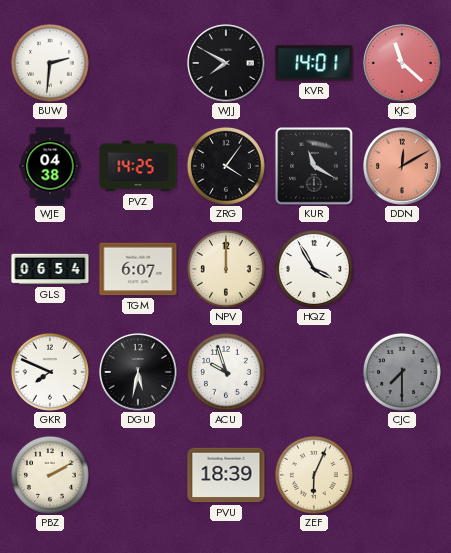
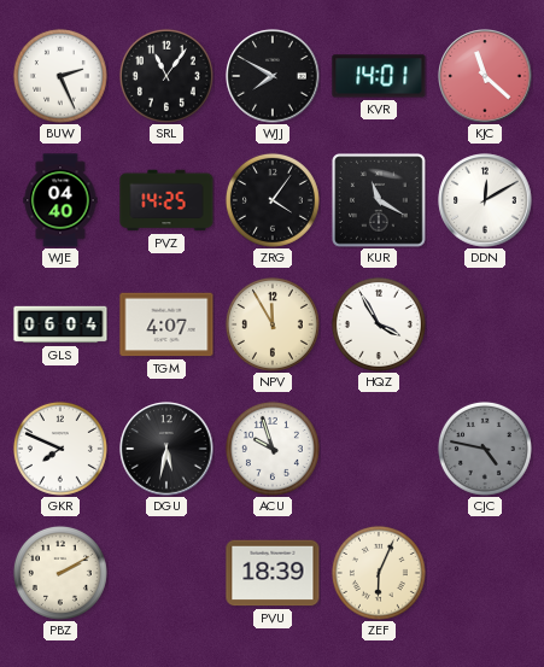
BUW: 2:31 -> 2:26 (60, 76)
SRL: none -> 11:06 (166, 76)
WJE: 04:38 -> 04:40 (60, 200)
DDN dial: salmon -> white (485, 200)
GLS: 06:54 -> 06:04 (60, 324)
TGM: 6:07 -> 4:07 (166, 324)
NPV: 12:00 -> 11:55 (273, 324)
CJC: 7:30 -> 4:47 (485, 449)
